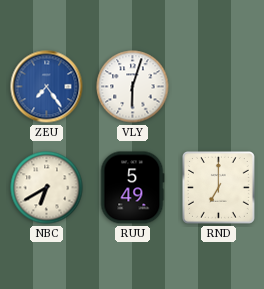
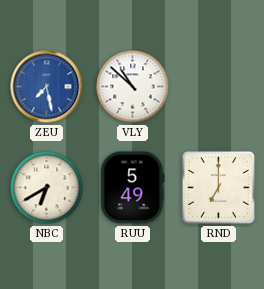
ZEU: 7:24 -> 7:28 (47, 87)
VLY: 6:03 -> 10:52 (133, 87)
